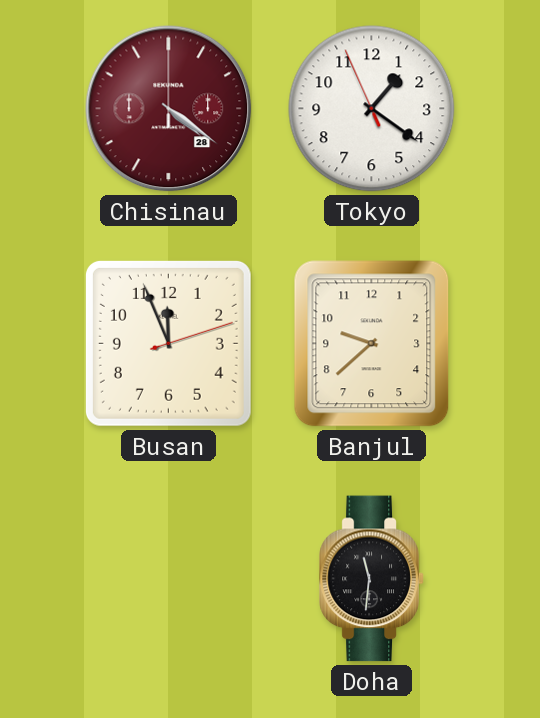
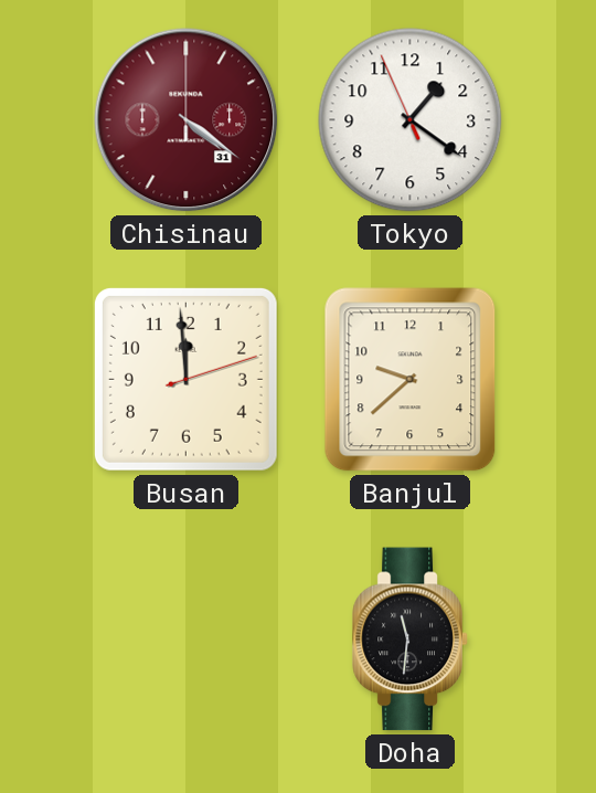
Chisinau date: 28 -> 31 (187, 120)
Busan: 11:56 -> 11:59 (185, 379)
